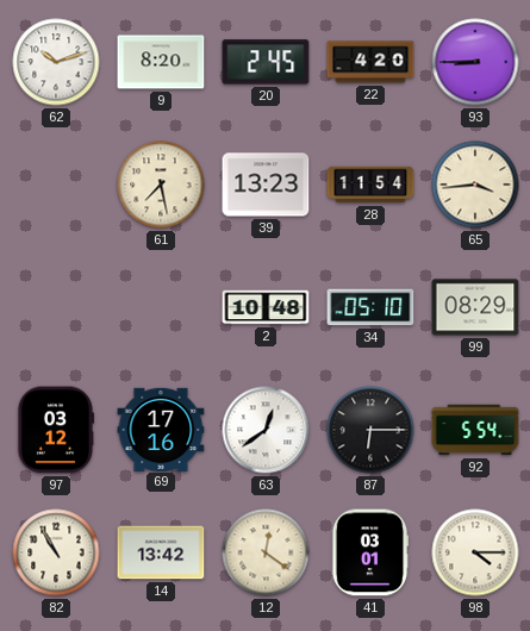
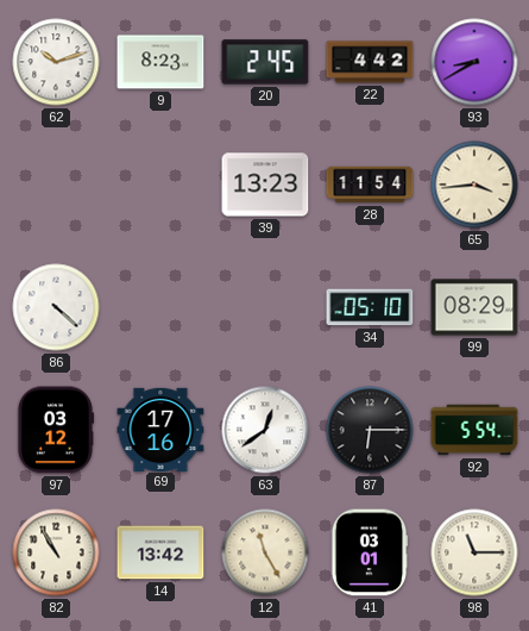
9: 8:20 -> 8:23 (160, 62)
22: 4:20 -> 4:42 (370, 62)
93: 8:45 -> 8:40 (474, 62)
61: 7:28 -> none (161, 185)
86: none -> 4:22 (56, 307)
2: 10:48 -> none (266, 307)
12: 12:21 -> 11:25 (265, 552)
98: 4:15 -> 11:15 (474, 552)
